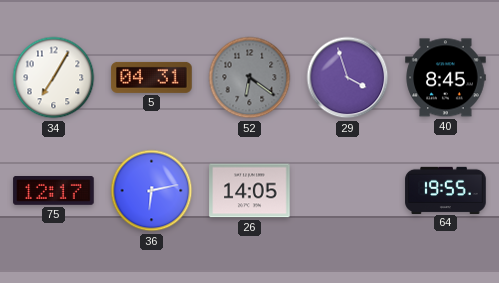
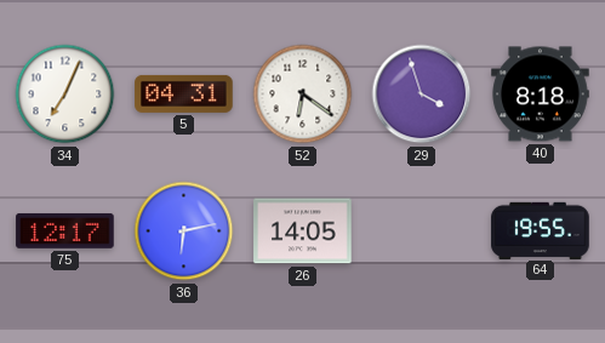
34: 7:05 -> 7:04 (65, 95)
52 dial: grey -> white (303, 95)
40: 8:45 -> 8:18 (541, 95)
